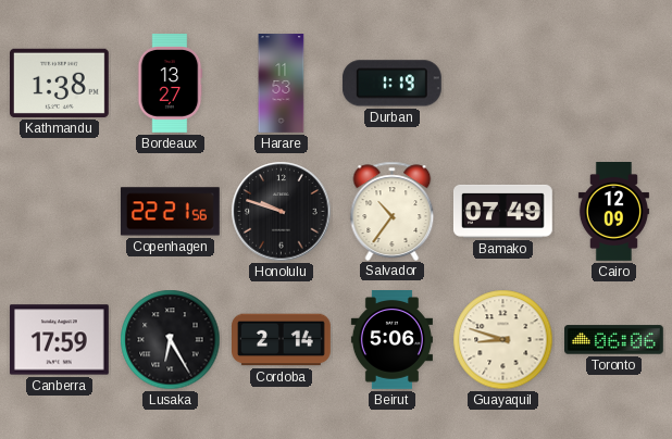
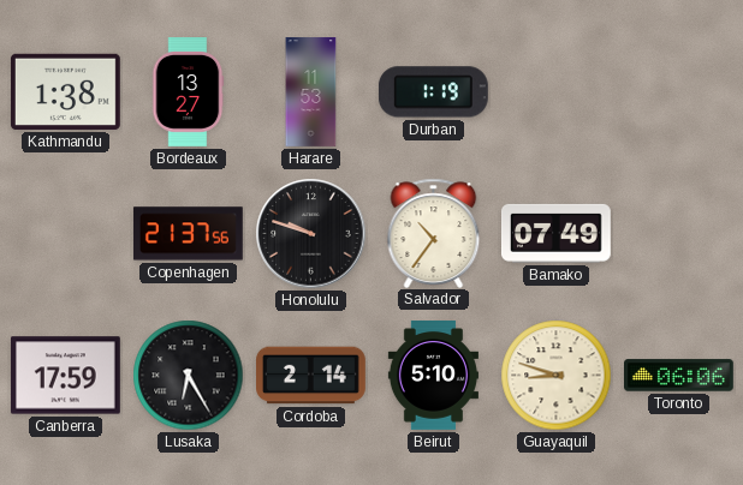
Copenhagen: 22:21 -> 21:37 (188, 234)
Cairo: 12:09 -> none (613, 212)
Beirut: 5:06 -> 5:10 (433, 376)
